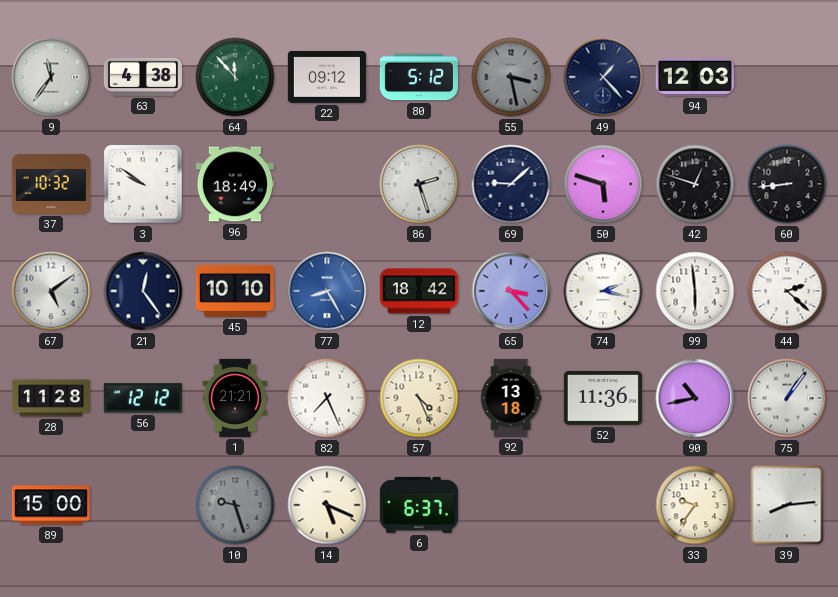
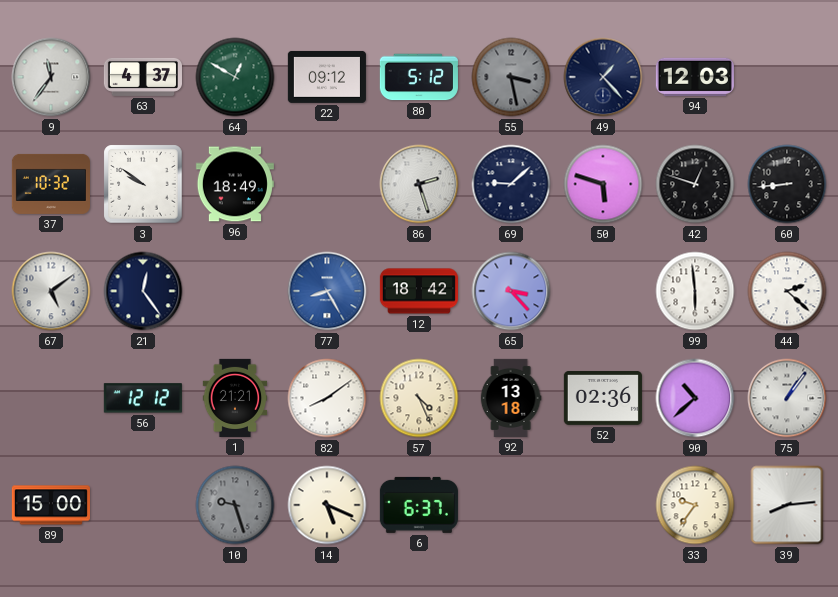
63: 4:38 -> 4:37 (143, 77)
64: 11:53 -> 12:50 (235, 77)
45: 10:10 -> none (235, 291)
74: 2:17 -> none (603, 291)
28: 11:28 -> none (51, 398)
82: 7:26 -> 8:09 (327, 398)
52: 11:36 -> 02:36 (603, 398)
90: 10:43 -> 10:38 (695, 398)
